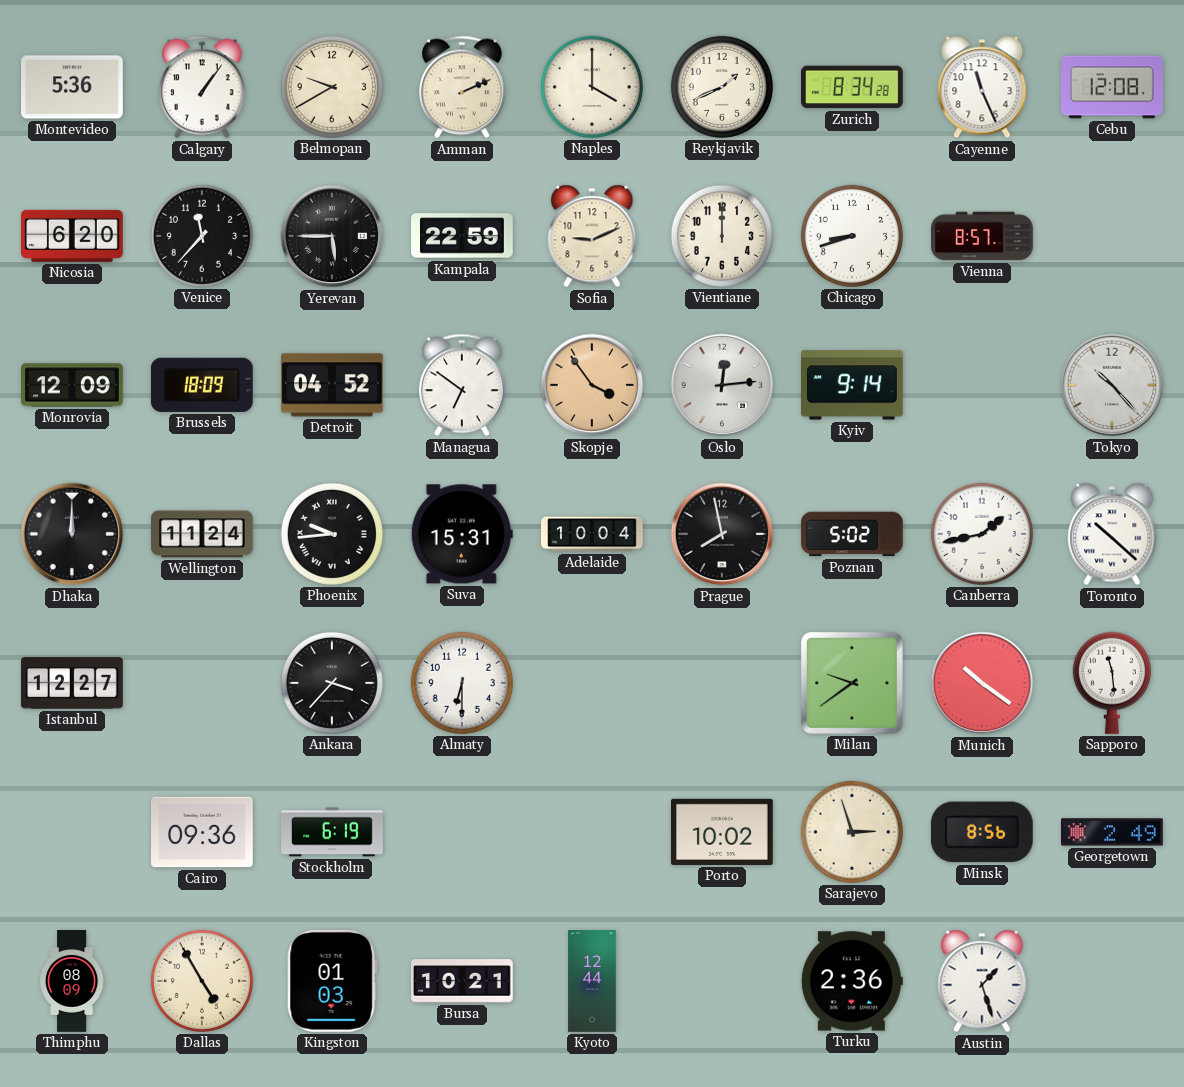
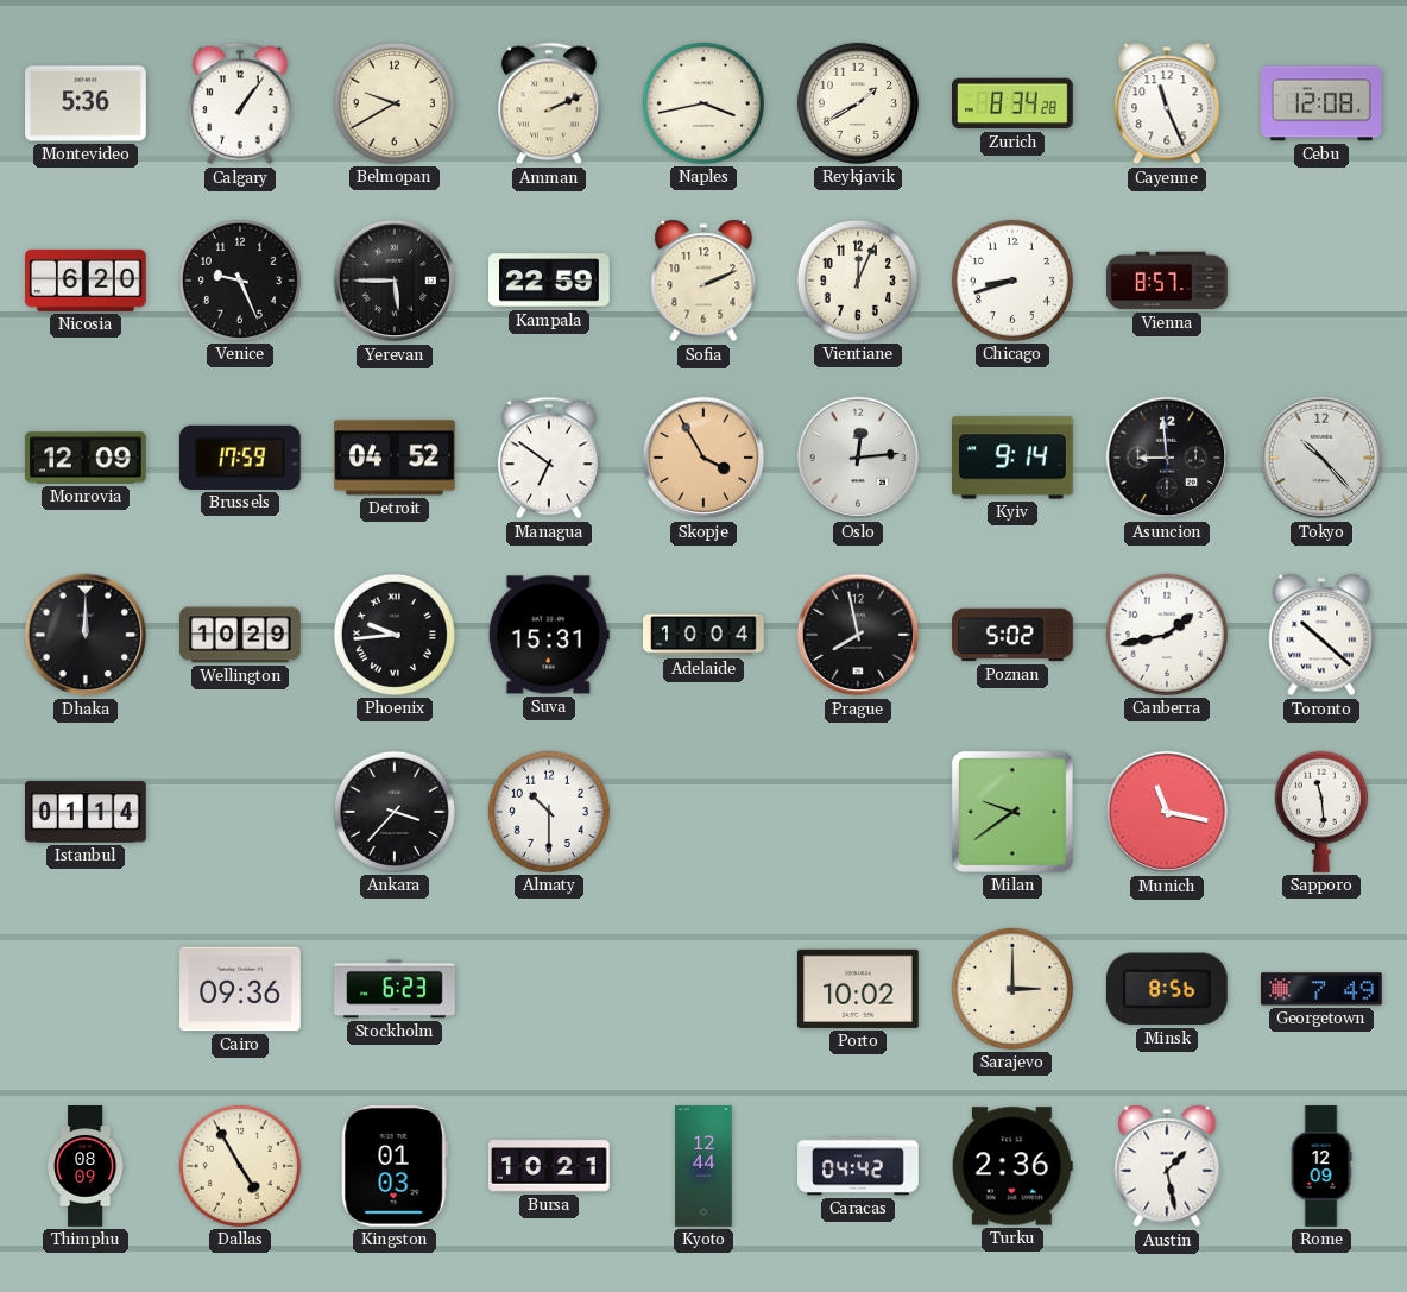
Naples: 4:00 -> 3:43 (703, 103)
Reykjavik: 1:41 -> 1:40 (858, 103)
Venice: 11:37 -> 9:26 (240, 281)
Sofia: 9:11 -> 2:11 (703, 281)
Vientiane: 12:00 -> 12:04 (858, 281)
Brussels: 18:09 -> 17:59 (240, 458)
Skopje: 3:54 -> 3:55 (703, 458)
Asuncion: none -> 8:59 (1167, 458)
Wellington: 11:24 -> 10:29 (240, 635)
Istanbul: 12:27 -> 01:14 (87, 812)
Almaty: 6:30 -> 10:30 (549, 812)
Munich: 10:21 -> 11:17 (1167, 812)
Stockholm: 6:19 -> 6:23 (395, 989)
Sarajevo: 2:57 -> 3:00 (1012, 989)
Georgetown: 2:49 -> 7:49 (1323, 989)
Caracas: none -> 04:42 (858, 1166)
Austin: 1:27 -> 1:28 (1167, 1166)
Rome: none -> 12:09 (1321, 1166)
